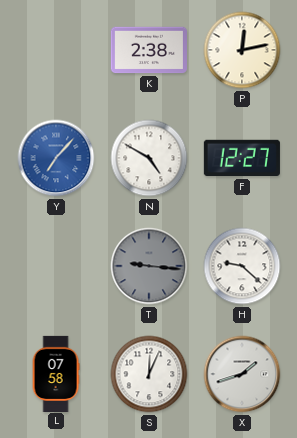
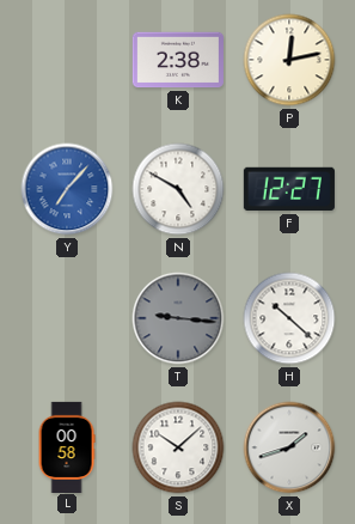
H: 9:22 -> 10:22 (289, 318)
L: 07:58 -> 00:58 (67, 446)
S: 12:04 -> 10:08 (178, 447)
